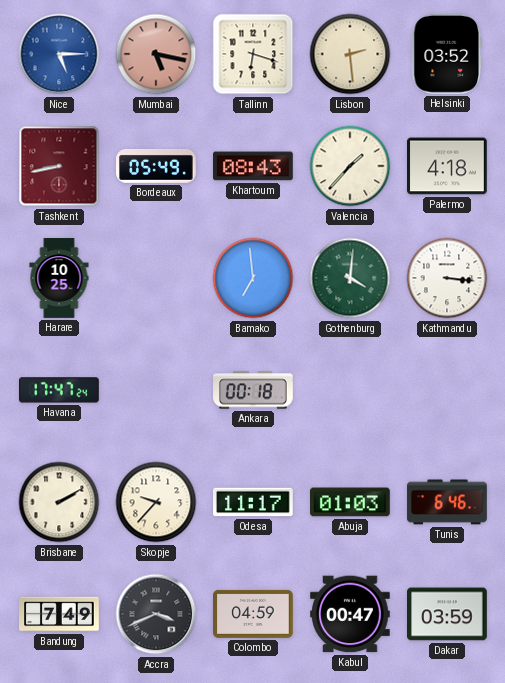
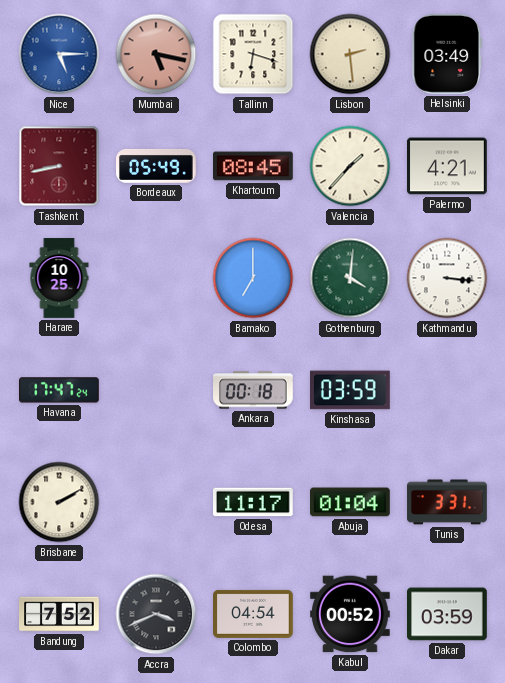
Helsinki: 03:52 -> 03:49 (447, 54)
Khartoum: 08:43 -> 08:45 (254, 166)
Palermo: 4:18 -> 4:21 (448, 166)
Bamako: 6:59 -> 7:00 (253, 278)
Kinshasa: none -> 03:59 (351, 390)
Skopje: 9:37 -> none (156, 502)
Abuja: 01:03 -> 01:04 (351, 502)
Tunis: 6:46 -> 3:31 (447, 502)
Bandung: 7:49 -> 7:52 (59, 614)
Colombo: 04:59 -> 04:54 (254, 614)
Kabul: 00:47 -> 00:52 (351, 614)
